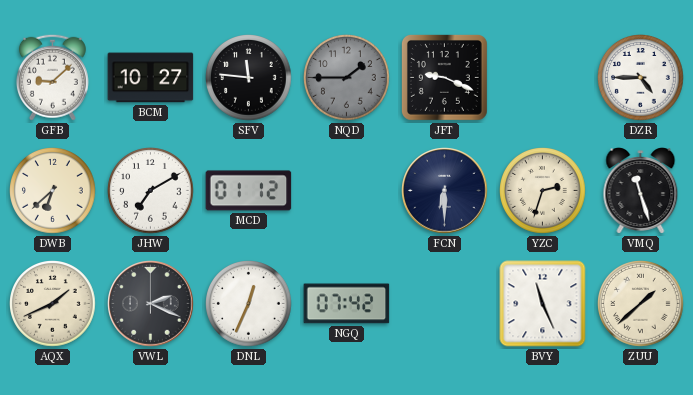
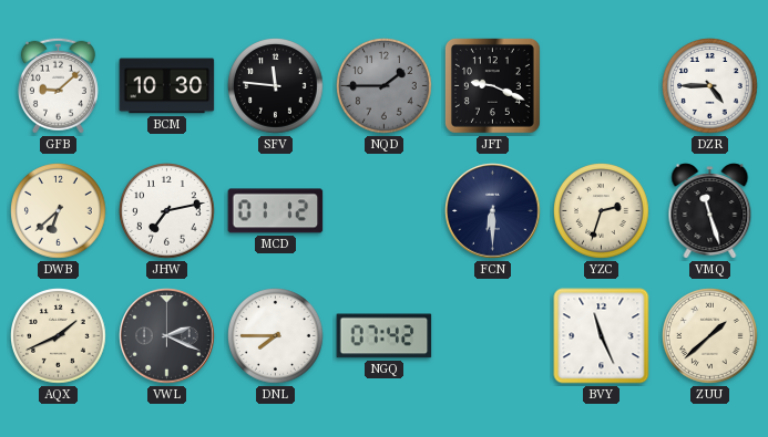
BCM: 10:27 -> 10:30 (167, 86)
JHW: 7:10 -> 7:13 (167, 211)
DNL: 12:34 -> 7:45 (276, 336)
